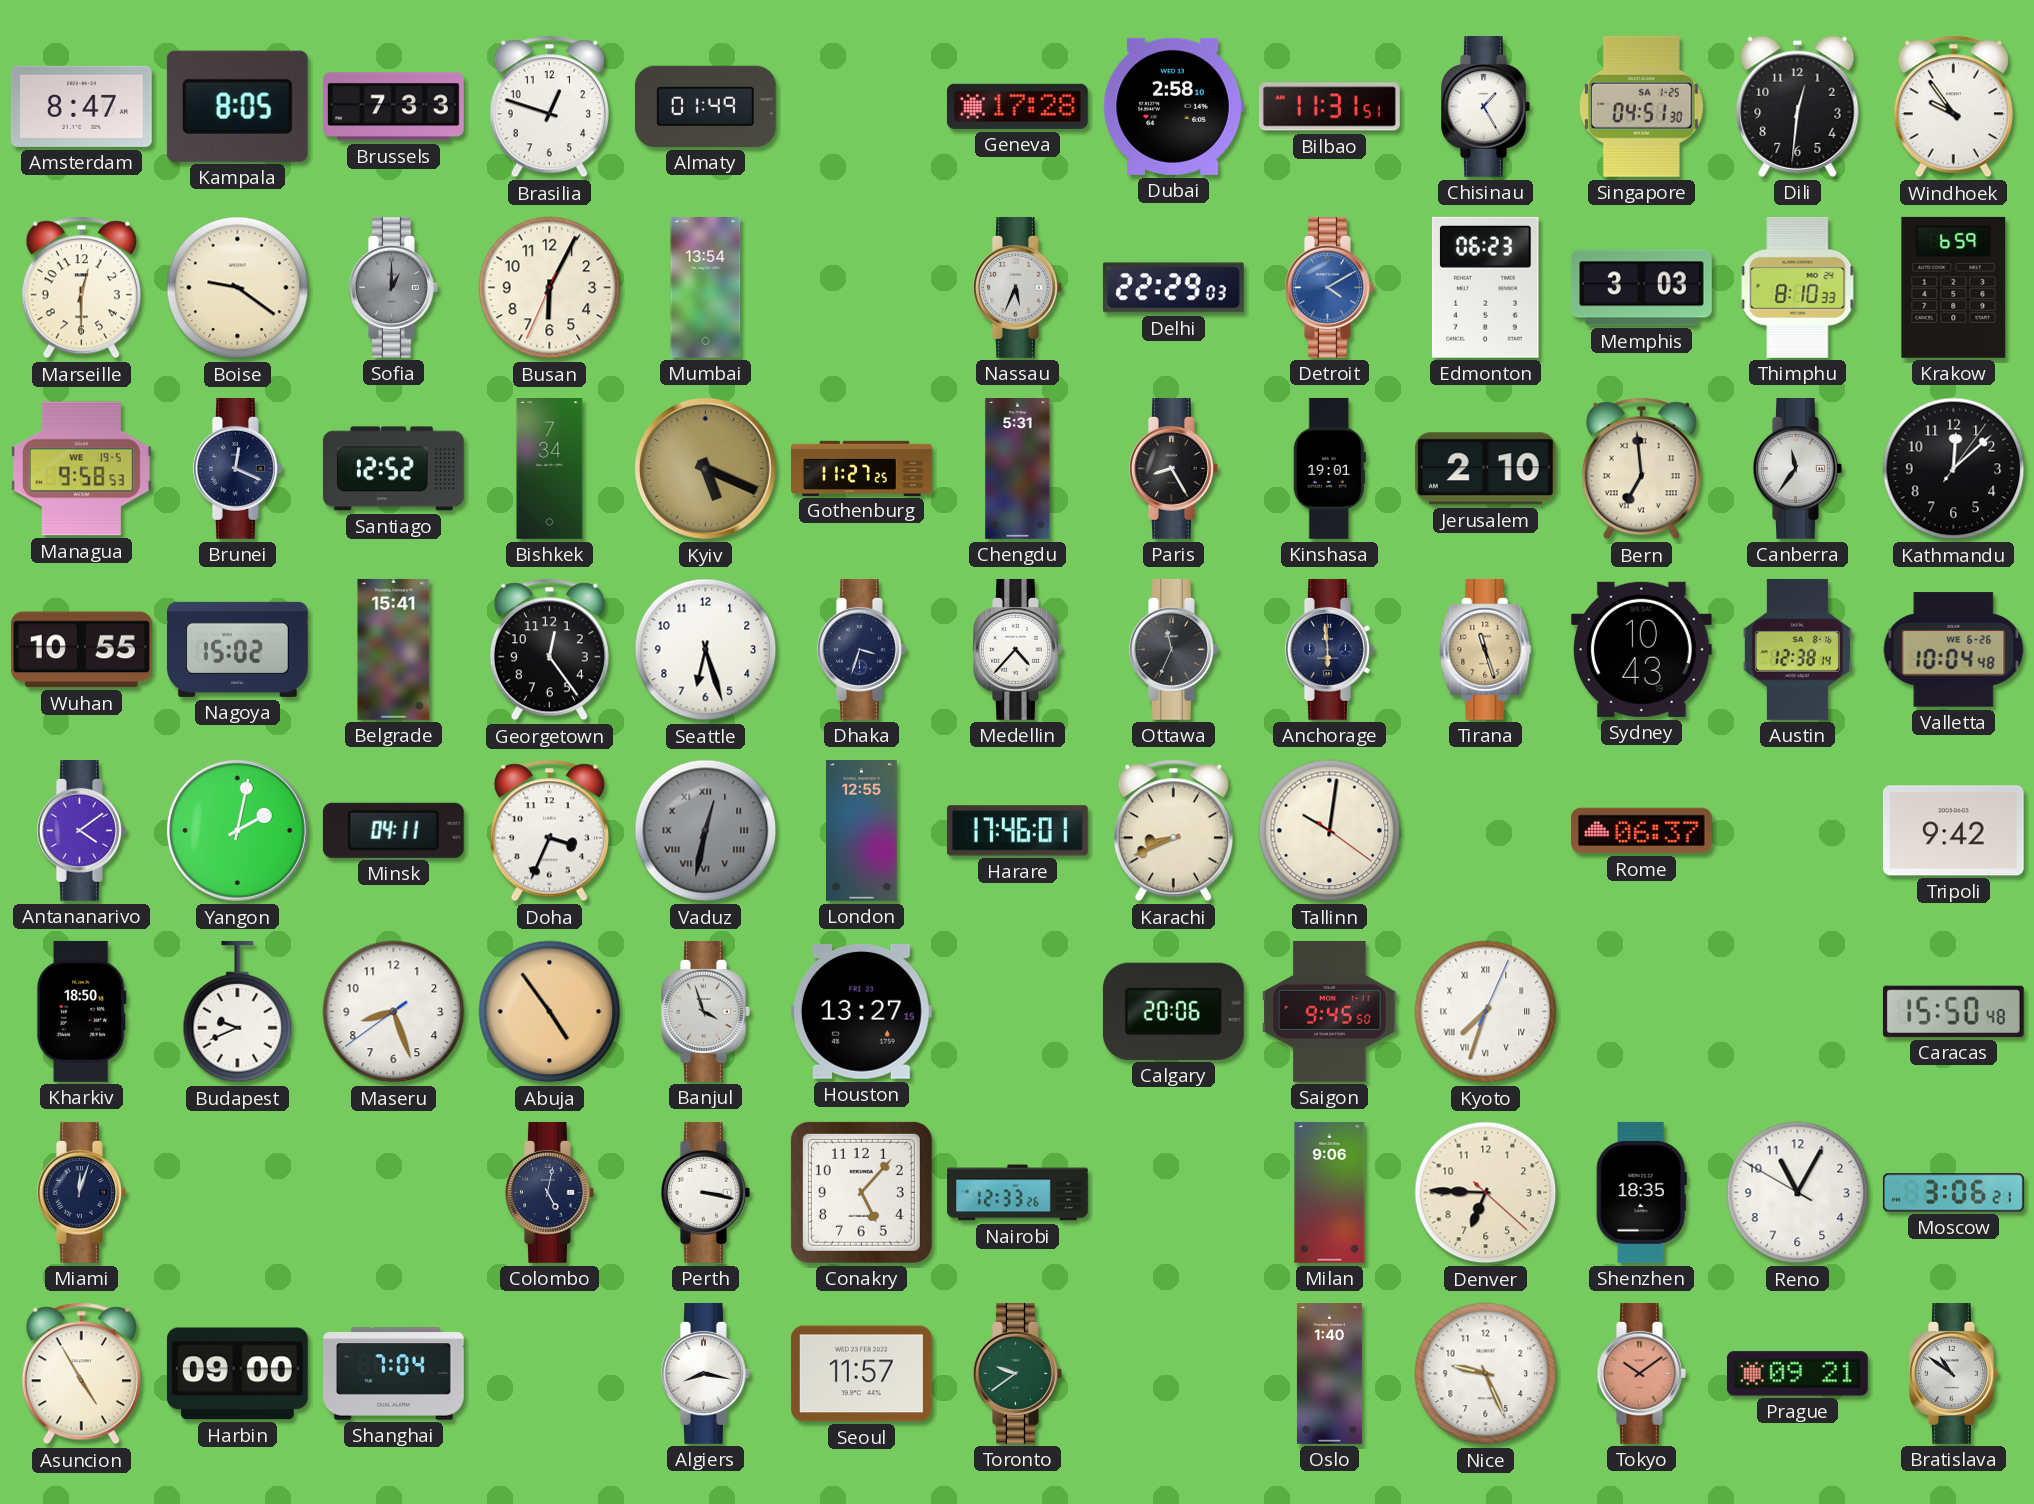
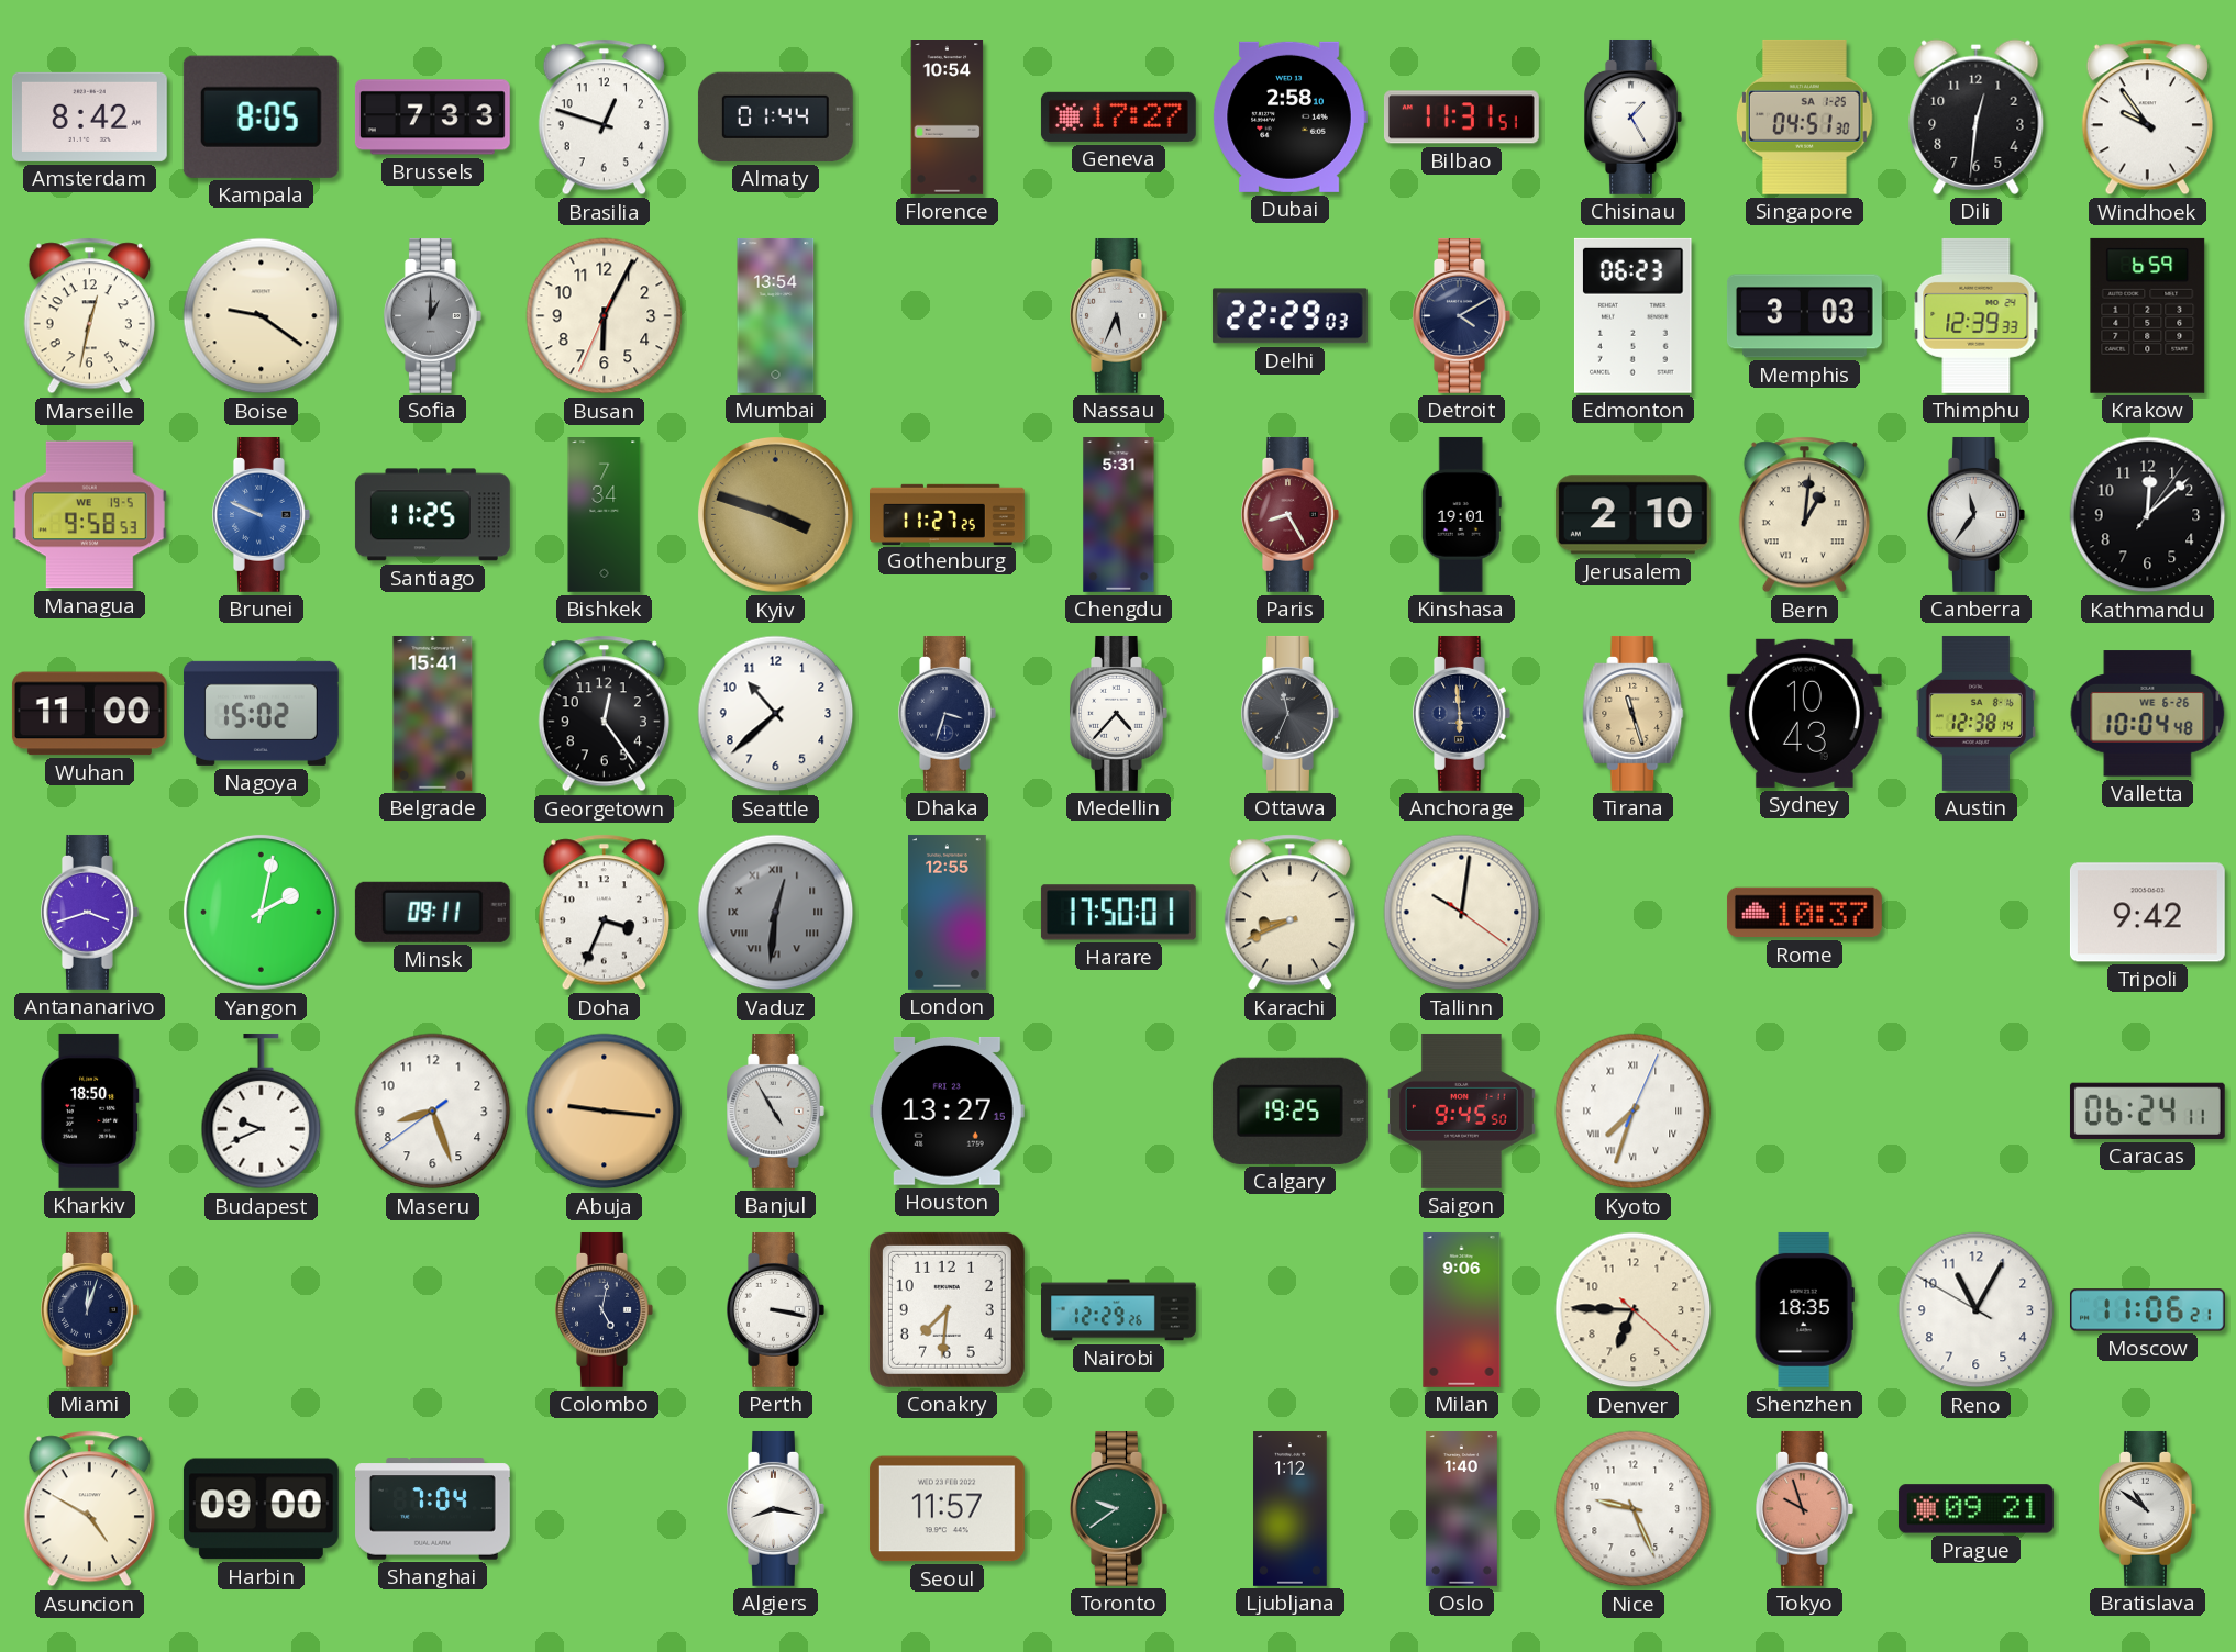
Amsterdam: 8:47 -> 8:42 (89, 116)
Almaty: 01:49 -> 01:44 (775, 116)
Florence: none -> 10:54 (948, 118)
Geneva: 17:28 -> 17:27 (1118, 116)
Marseille: 12:30 -> 12:32 (89, 316)
Detroit dial: blue -> navy (1462, 315)
Thimphu: 8:10 -> 12:39 (1977, 315)
Brunei: 12:19 -> 9:49 (262, 514)
Brunei dial: navy -> blue (262, 514)
Santiago: 12:52 -> 11:25 (432, 515)
Kyiv: 5:19 -> 3:48 (775, 514)
Paris dial: black -> burgundy (1291, 514)
Bern: 6:59 -> 1:01 (1804, 515)
Wuhan: 10:55 -> 11:00 (89, 714)
Seattle: 6:27 -> 10:38 (776, 714)
Antananarivo: 4:09 -> 3:42 (90, 912)
Minsk: 04:11 -> 09:11 (432, 912)
Vaduz: 12:32 -> 12:31 (776, 913)
Harare: 17:46 -> 17:50 (1118, 913)
Rome: 06:37 -> 10:37 (1804, 913)
Abuja: 4:54 -> 9:16 (605, 1112)
Banjul: 3:57 -> 4:55 (776, 1110)
Calgary: 20:06 -> 19:25 (1289, 1110)
Caracas: 15:50 -> 06:24 (2147, 1110)
Conakry: 5:07 -> 7:31 (947, 1309)
Nairobi: 12:33 -> 12:29 (1119, 1310)
Moscow: 3:06 -> 11:06 (2147, 1310)
Asuncion: 4:55 -> 4:50 (89, 1509)
Ljubljana: none -> 1:12 (1291, 1509)
Tokyo: 10:09 -> 9:57 (1805, 1508)
